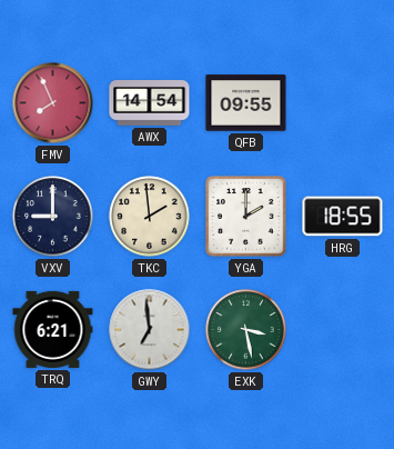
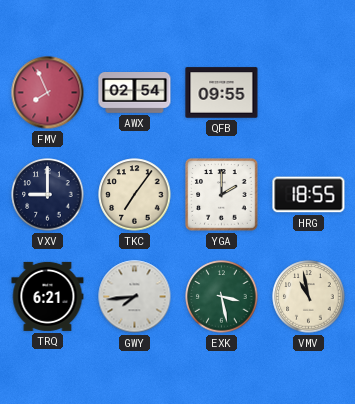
AWX: 14:54 -> 02:54 (135, 93)
TKC: 1:59 -> 7:06 (135, 195)
GWY: 6:59 -> 7:44 (135, 297)
VMV: none -> 10:58 (309, 297)
